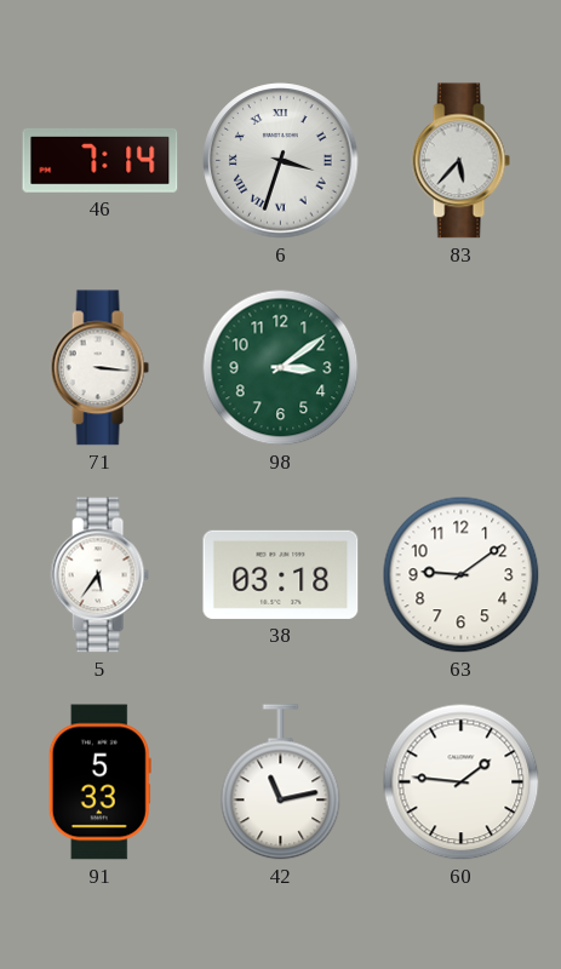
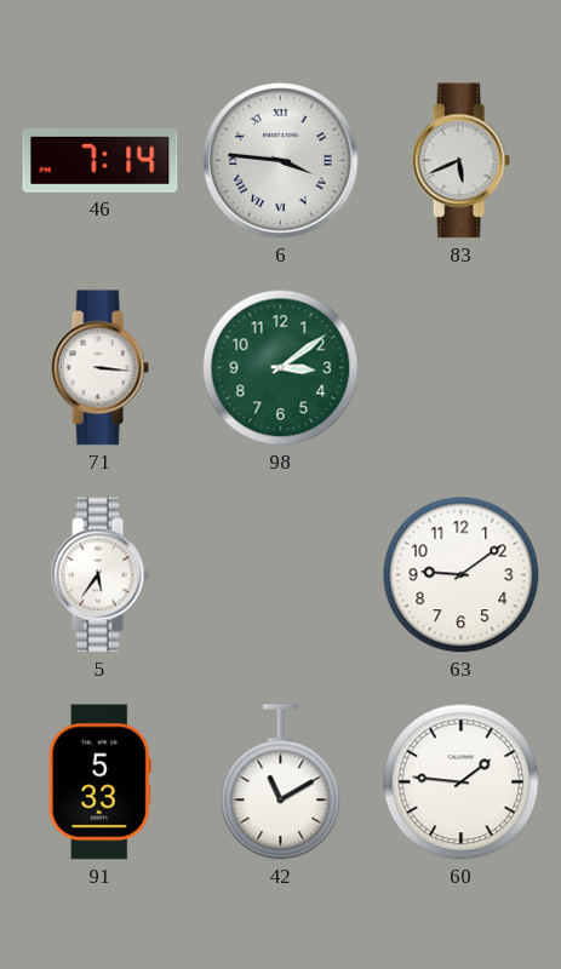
6: 3:33 -> 3:46 (281, 161)
83: 5:37 -> 5:41 (460, 161)
38: 03:18 -> none (281, 574)
42: 11:13 -> 11:10 (281, 782)
